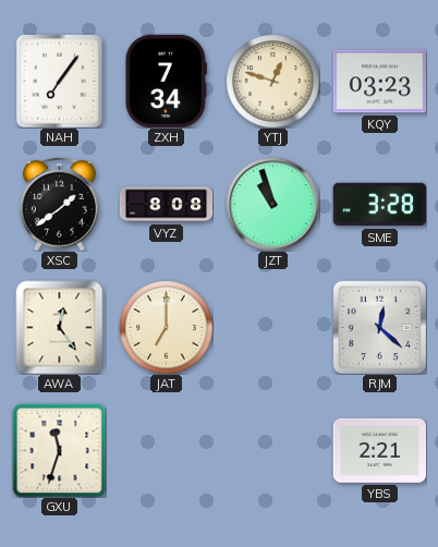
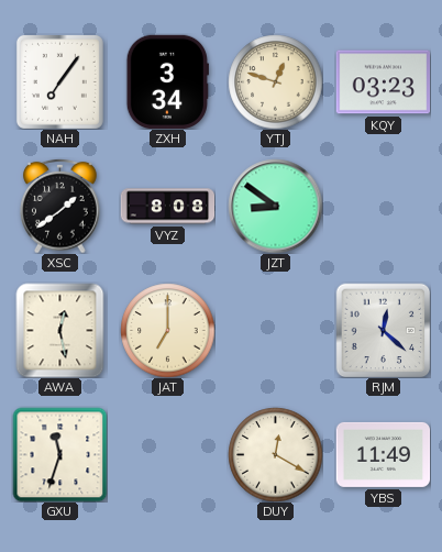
ZXH: 7:34 -> 3:34 (167, 81)
JZT: 10:57 -> 8:51 (275, 206)
SME: 3:28 -> none (379, 205)
AWA: 12:24 -> 12:28 (60, 330)
DUY: none -> 12:20 (275, 454)
YBS: 2:21 -> 11:49 (383, 454)
